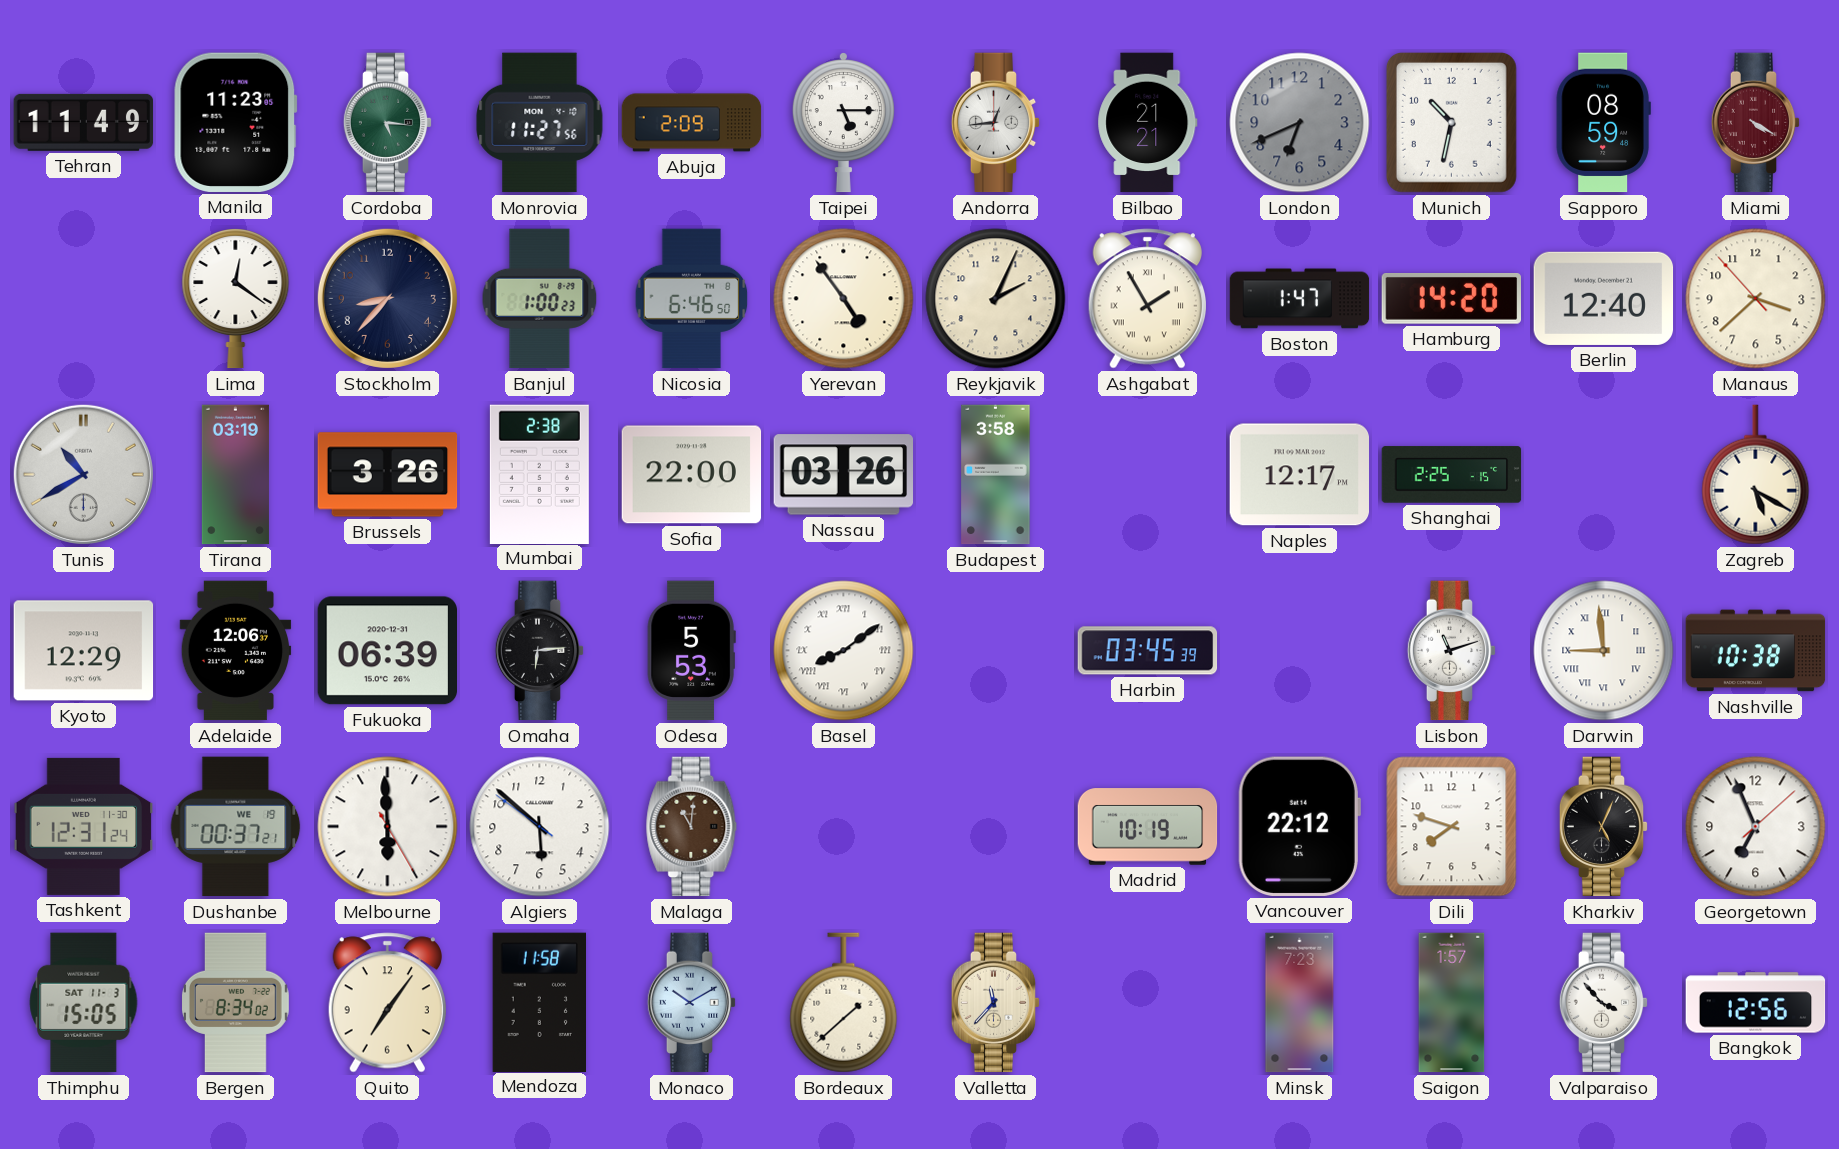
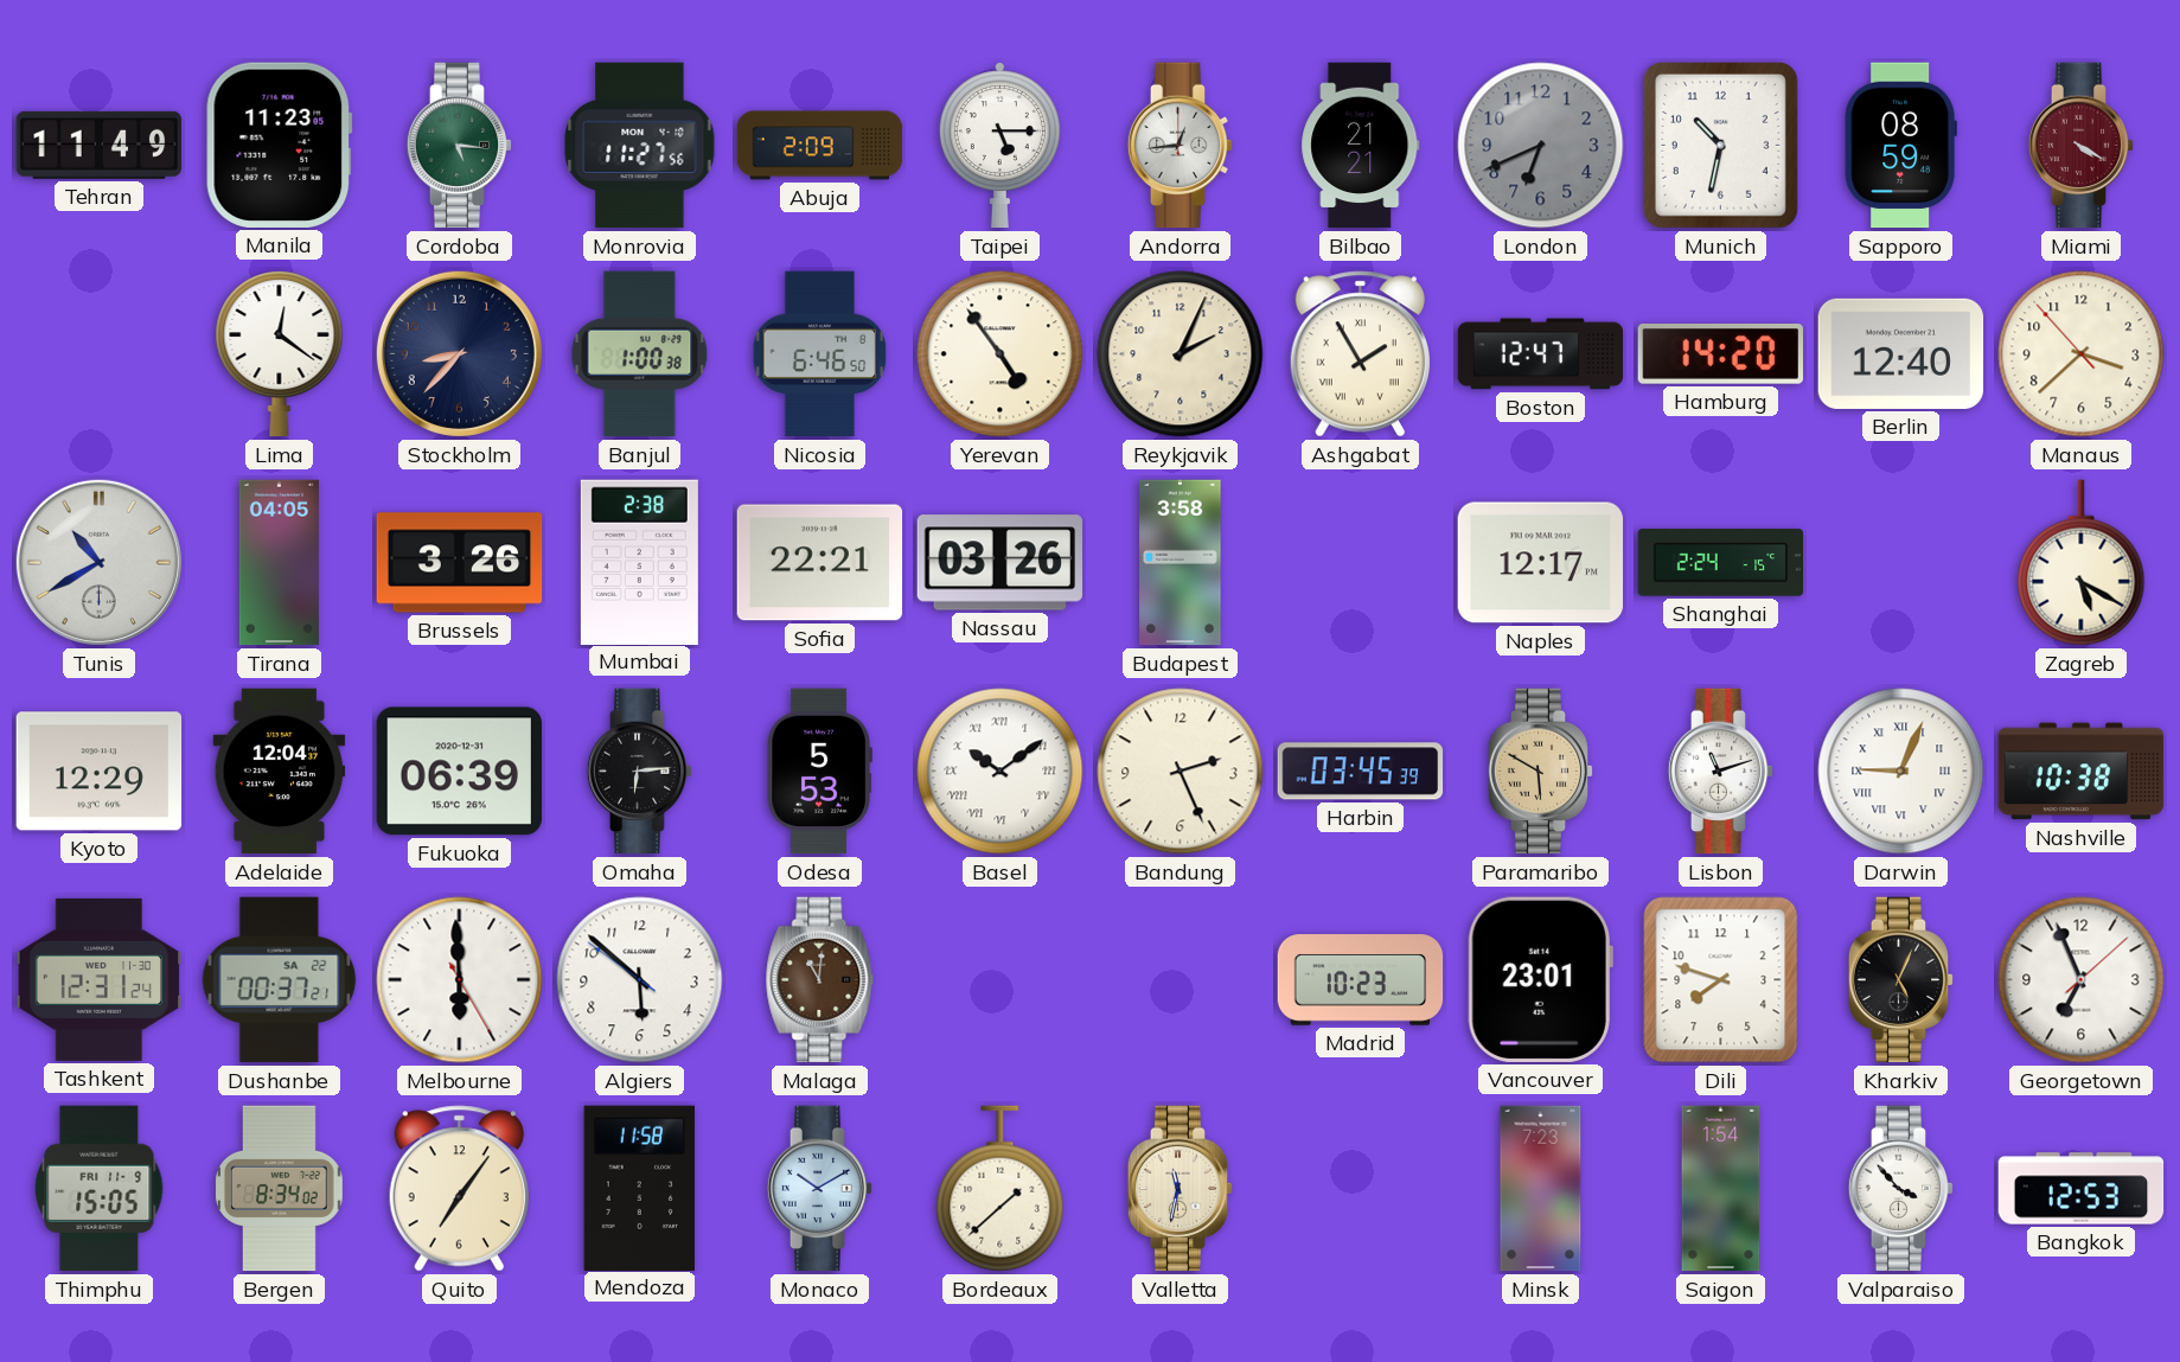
Banjul: 1:00:23 -> 1:00:38 (640, 354)
Boston: 1:47 -> 12:47 (1541, 354)
Tirana: 03:19 -> 04:05 (279, 563)
Sofia: 22:00 -> 22:21 (820, 563)
Shanghai: 2:25 -> 2:24 (1721, 563)
Adelaide: 12:06 -> 12:04 (280, 772)
Basel: 8:09 -> 10:09 (1001, 772)
Bandung: none -> 2:26 (1181, 772)
Paramaribo: none -> 5:50 (1541, 772)
Darwin: 8:59 -> 9:04 (1901, 772)
Dushanbe date: WE 19 -> SA 22 (280, 980)
Madrid: 10:19 -> 10:23 (1361, 980)
Vancouver: 22:12 -> 23:01 (1540, 979)
Thimphu date: SAT 11-3 -> FRI 11-9 (100, 1189)
Valletta: 11:37 -> 11:32 (1181, 1189)
Saigon: 1:57 -> 1:54 (1721, 1189)
Bangkok: 12:56 -> 12:53 (2082, 1189)
